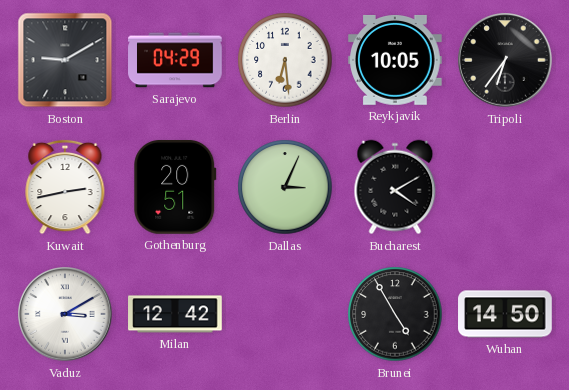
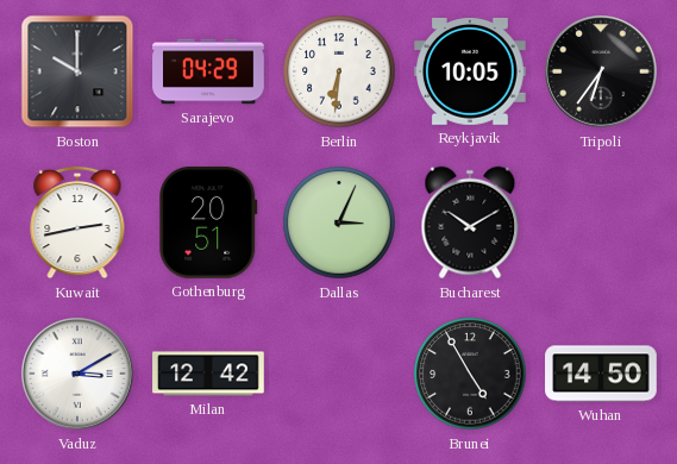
Boston: 9:10 -> 10:00 (77, 71)
Berlin: 6:29 -> 6:31 (339, 71)
Bucharest: 4:10 -> 10:10 (470, 222)
